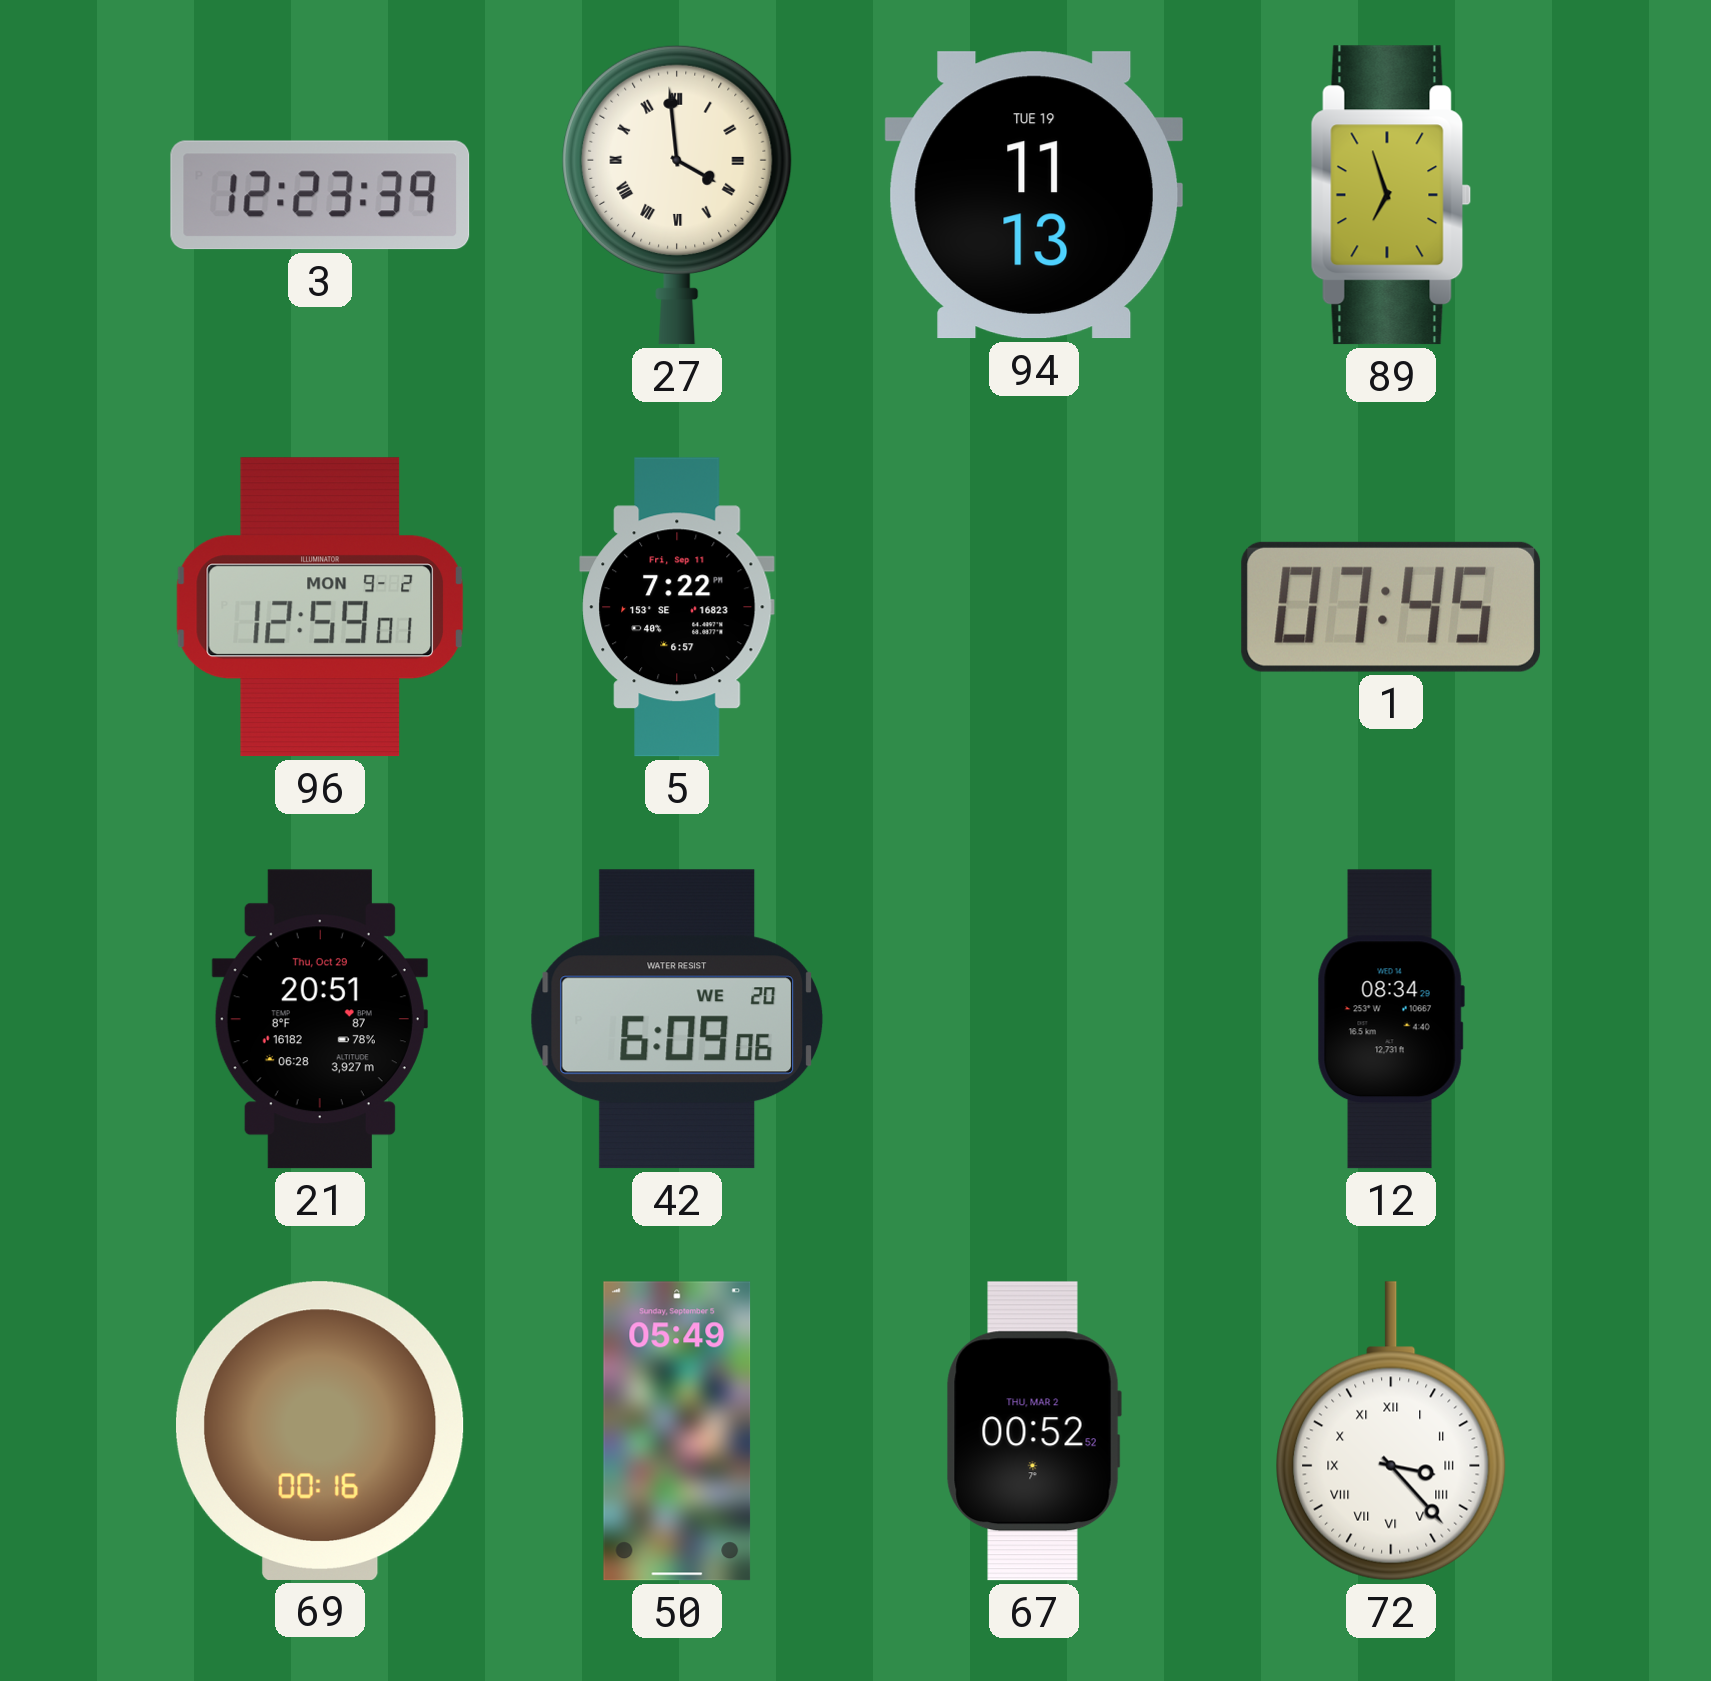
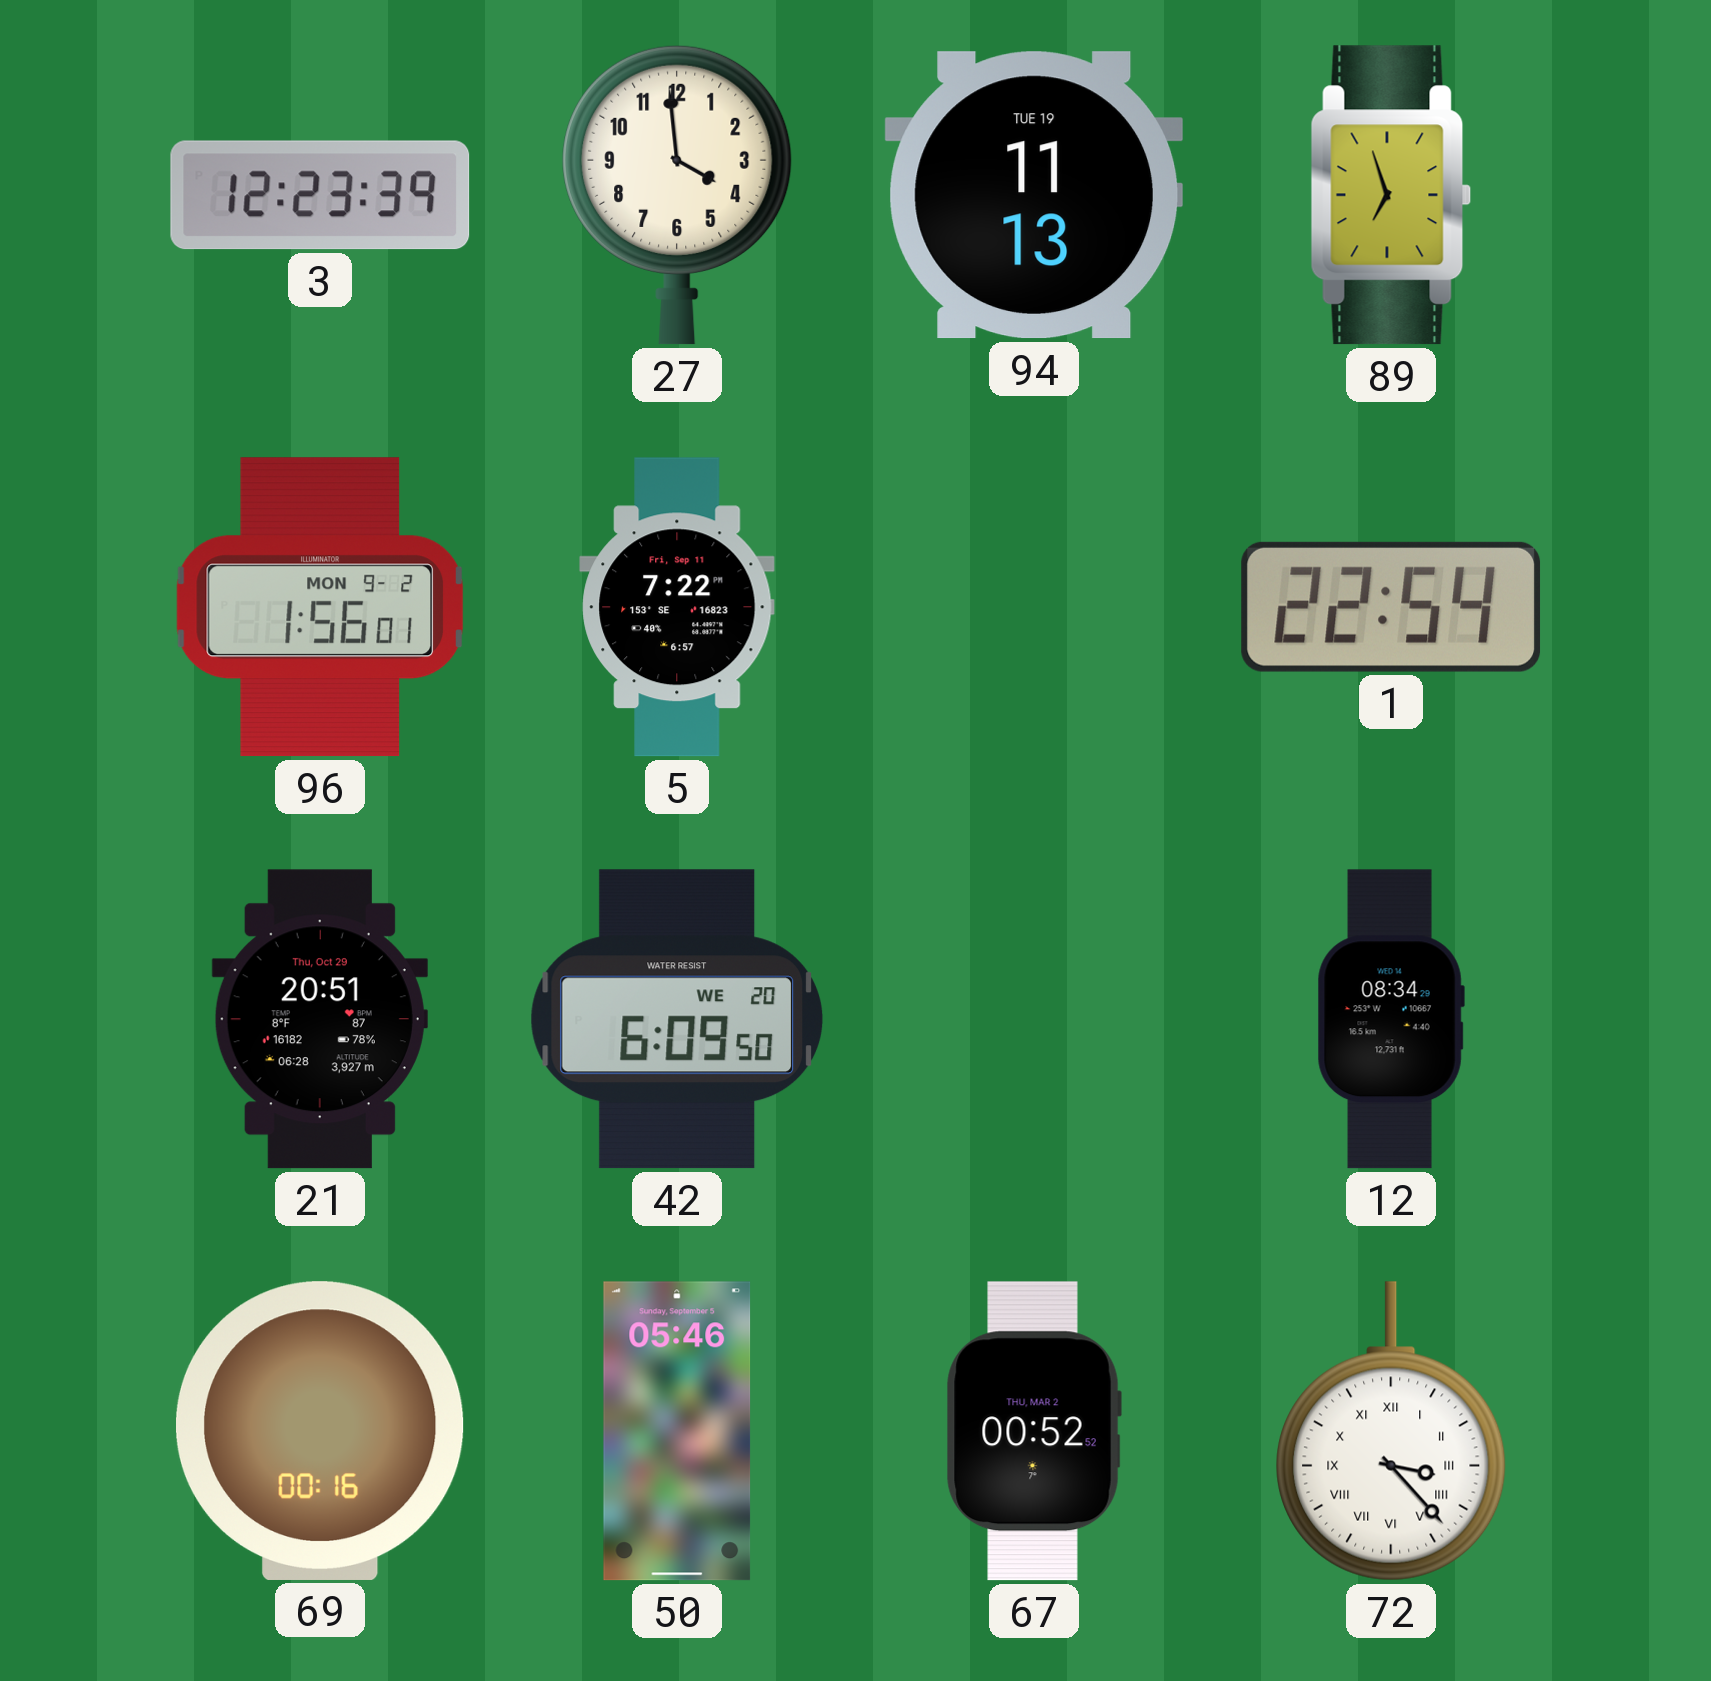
27 numerals: Roman -> Arabic (677, 195)
96: 12:59 -> 1:56 (319, 607)
1: 07:45 -> 22:54 (1391, 607)
42: 6:09:06 -> 6:09:50 (676, 1019)
50: 05:49 -> 05:46 (677, 1431)
